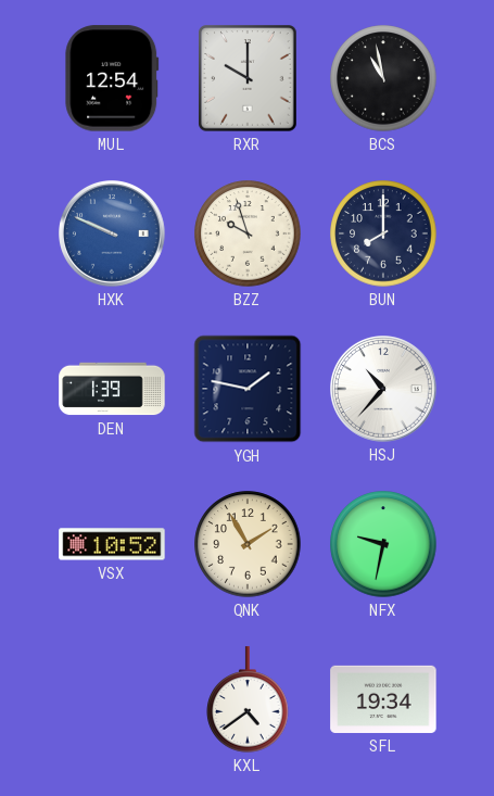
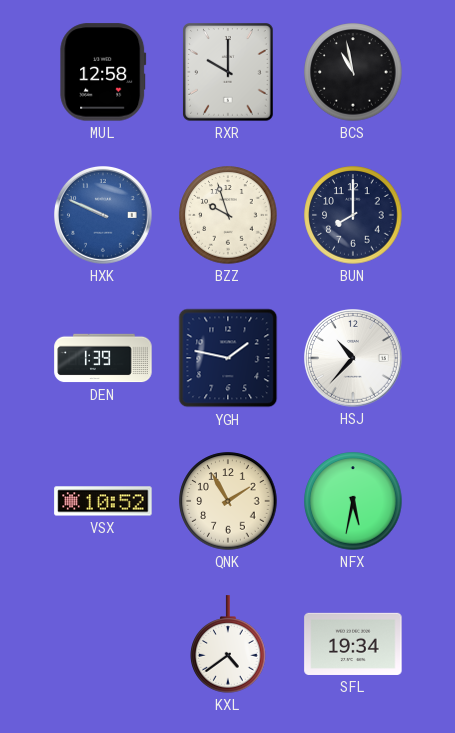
MUL: 12:54 -> 12:58 (103, 72)
NFX: 9:32 -> 5:32 (353, 501)
